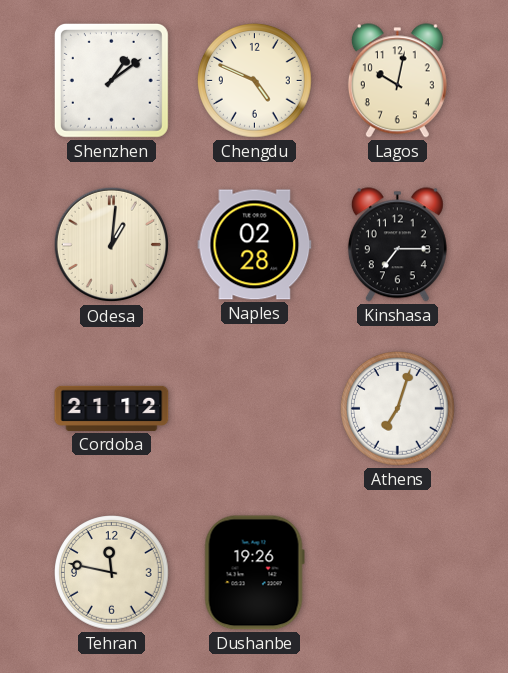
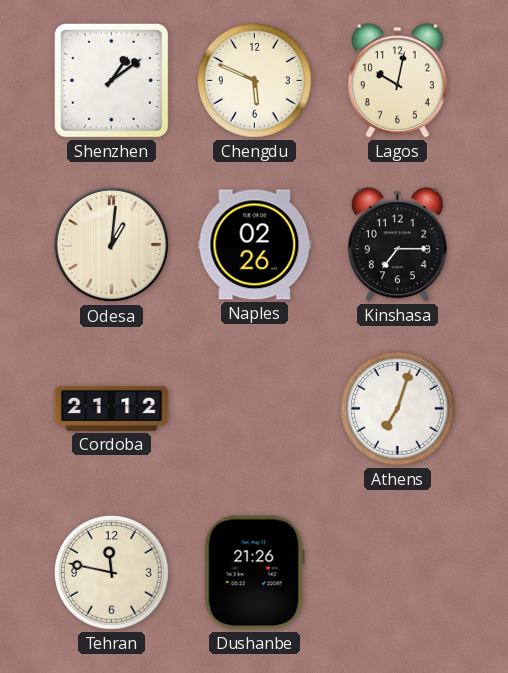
Chengdu: 4:49 -> 5:49 (255, 81)
Naples: 02:28 -> 02:26 (255, 245)
Dushanbe: 19:26 -> 21:26 (254, 573)
